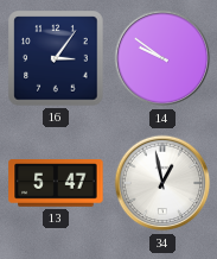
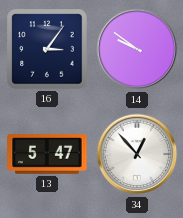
34: 12:58 -> 12:53 (137, 154)
